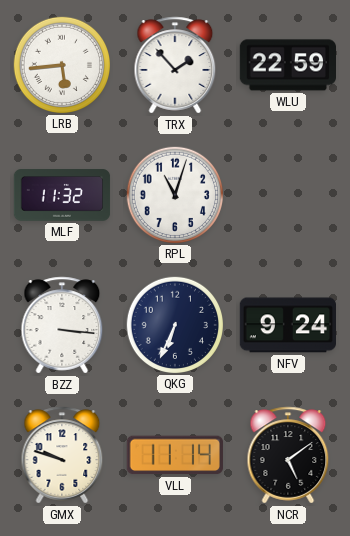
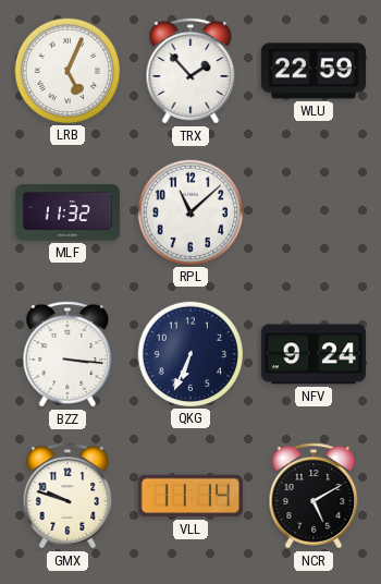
LRB: 5:44 -> 5:04 (66, 70)
RPL: 11:03 -> 11:08 (189, 211)
NCR: 5:09 -> 5:10 (314, 496)
